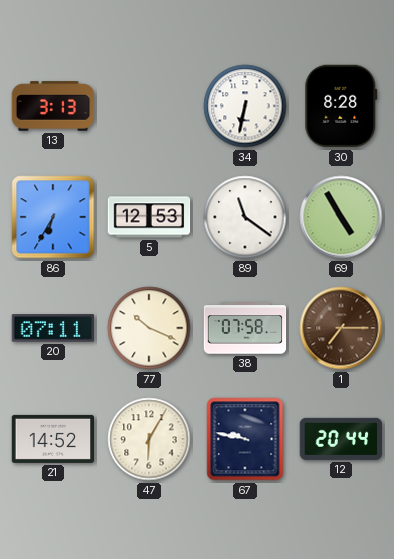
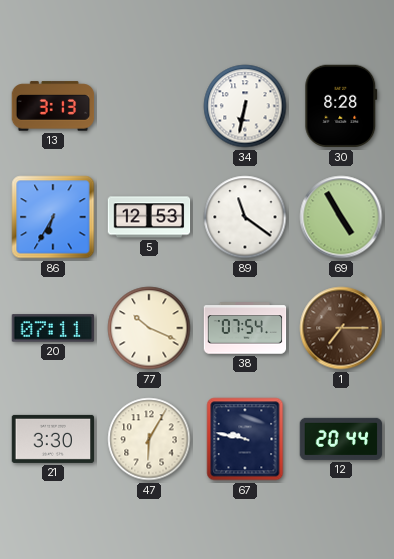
38: 07:58 -> 07:54 (245, 328)
21: 14:52 -> 3:30 (53, 439)
